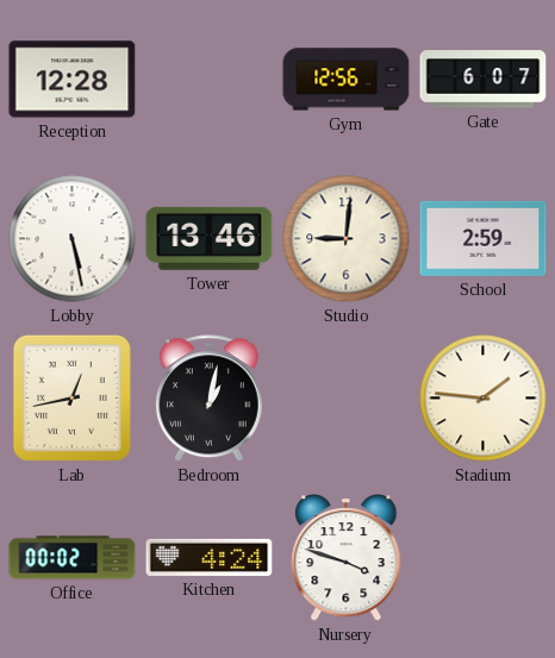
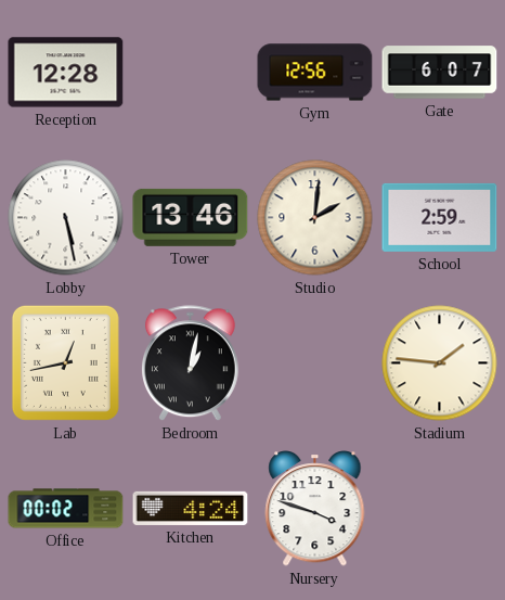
Studio: 9:01 -> 2:01 (315, 218)
